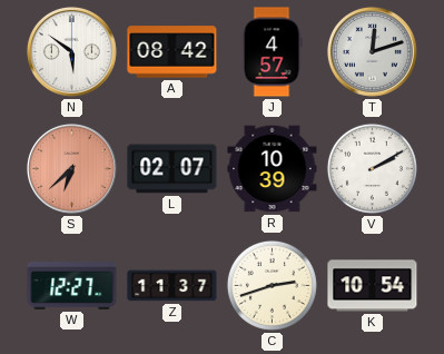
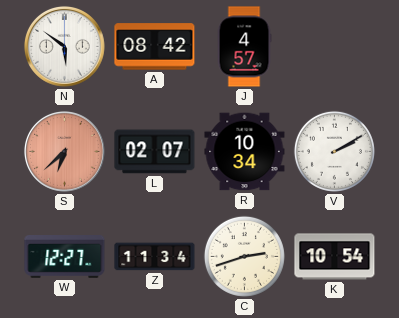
T: 12:12 -> none (372, 51)
R: 10:39 -> 10:34 (245, 152)
Z: 11:37 -> 11:34 (155, 257)
